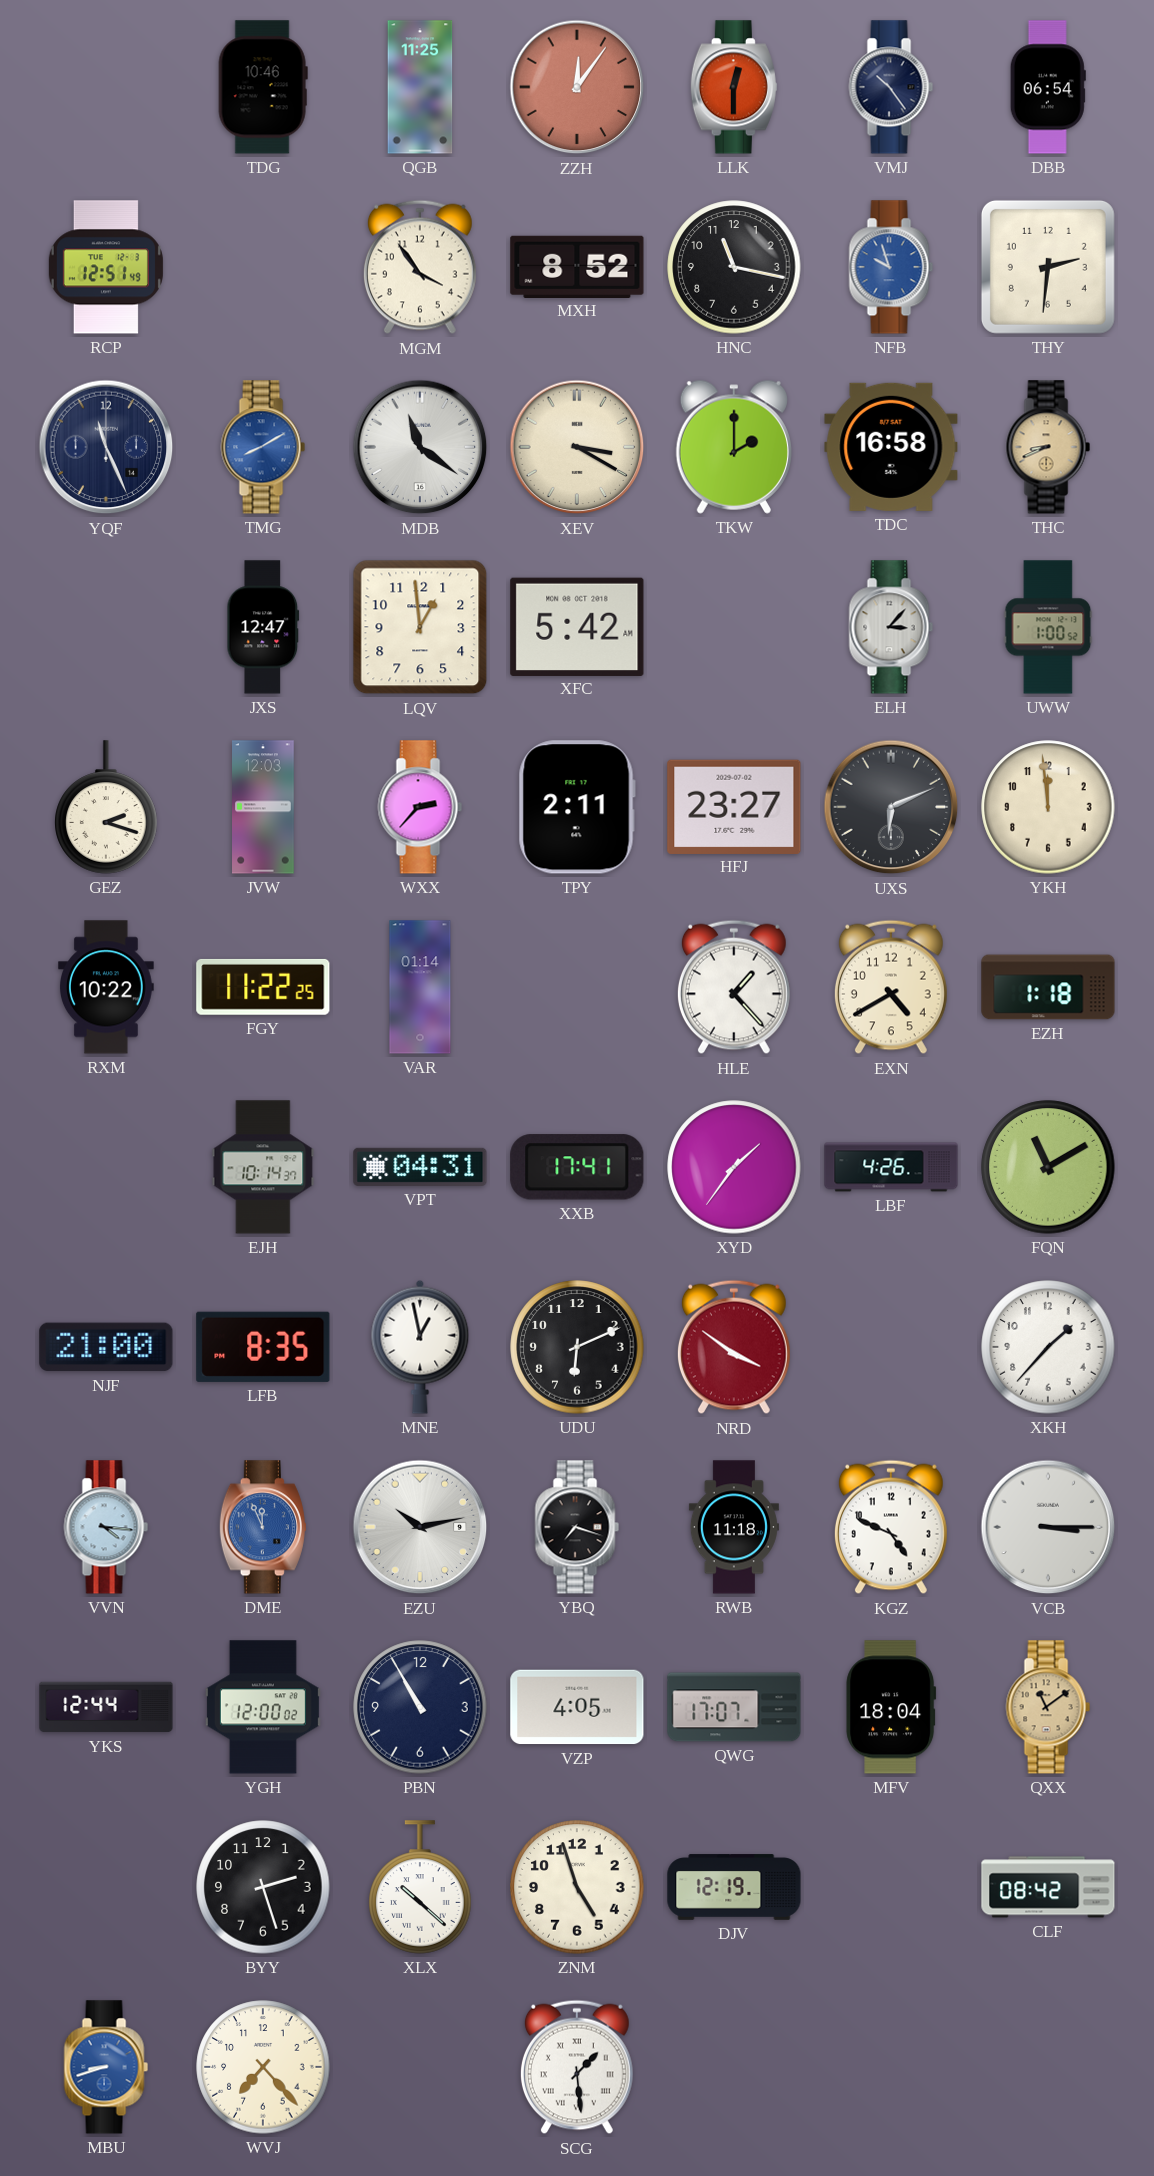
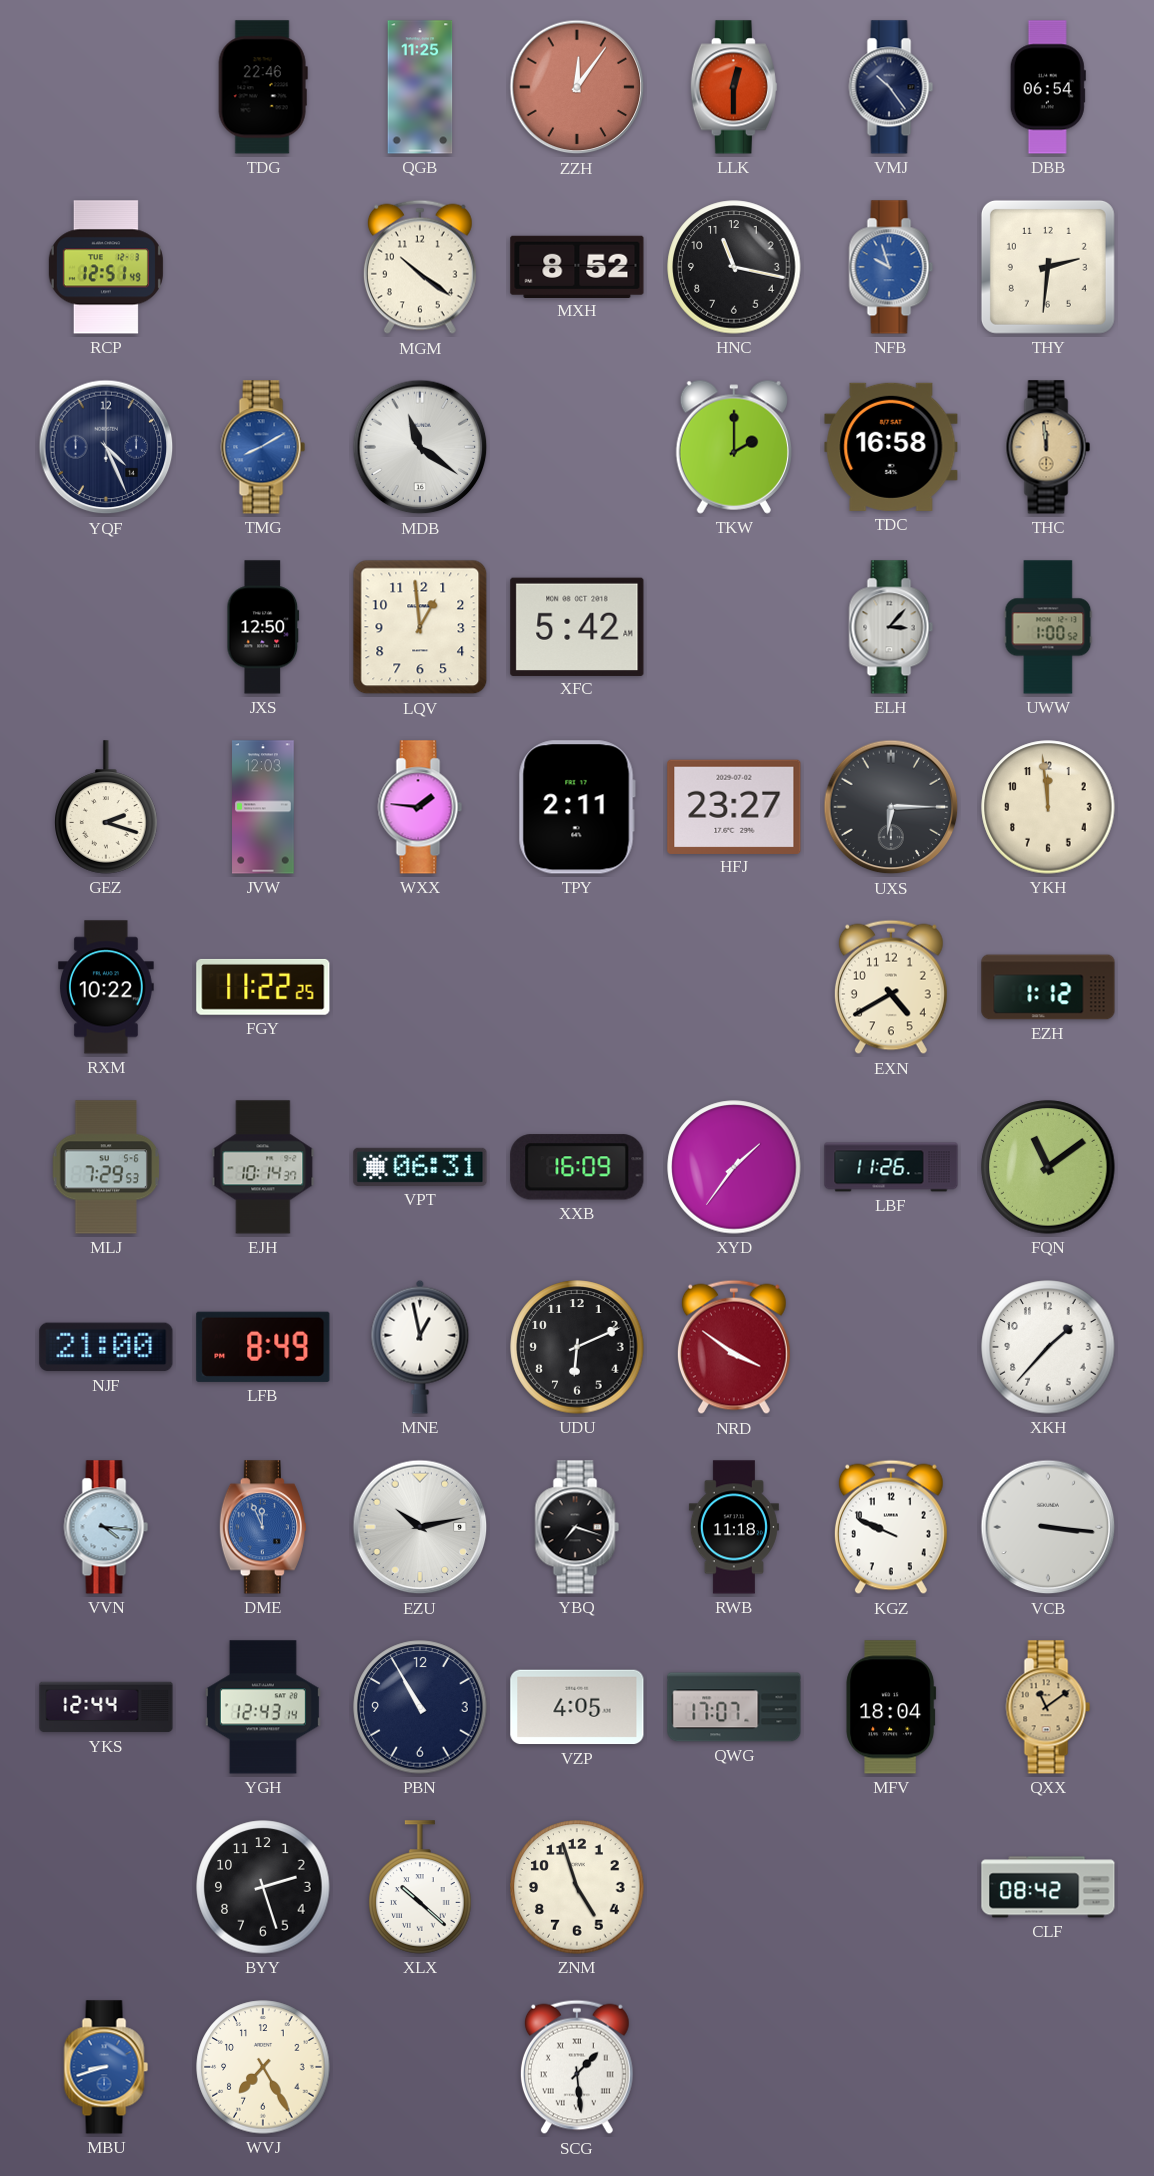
TDG: 10:46 -> 22:46 (263, 87)
MGM: 3:54 -> 10:21 (420, 267)
YQF: 11:26 -> 4:26 (106, 447)
XEV: 3:20 -> none (577, 447)
THC: 8:41 -> 11:59 (1048, 447)
JXS: 12:47 -> 12:50 (263, 627)
WXX: 2:37 -> 1:46 (420, 807)
UXS: 6:11 -> 6:15 (891, 807)
VAR: 01:14 -> none (420, 987)
HLE: 1:23 -> none (734, 987)
EZH: 1:18 -> 1:12 (1048, 987)
MLJ: none -> 7:29 (106, 1167)
VPT: 04:31 -> 06:31 (420, 1167)
XXB: 17:41 -> 16:09 (577, 1167)
LBF: 4:26 -> 11:26 (891, 1167)
FQN: 11:10 -> 11:09 (1048, 1167)
LFB: 8:35 -> 8:49 (263, 1347)
KGZ: 4:49 -> 9:49 (891, 1527)
VCB: 3:15 -> 3:16 (1048, 1527)
YGH: 12:00 -> 12:43 (263, 1707)
DJV: 12:19 -> none (734, 1887)
WVJ: 7:23 -> 7:25 (263, 2067)
